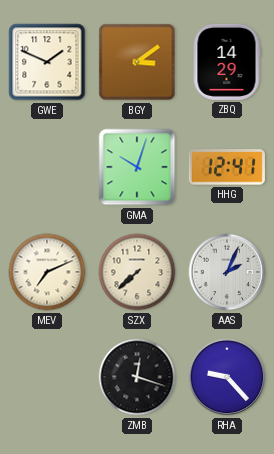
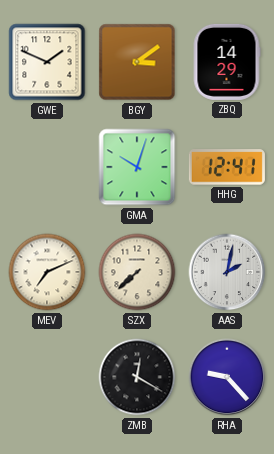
AAS: 2:04 -> 2:02 (227, 272)
ZMB: 12:18 -> 12:20 (137, 377)
